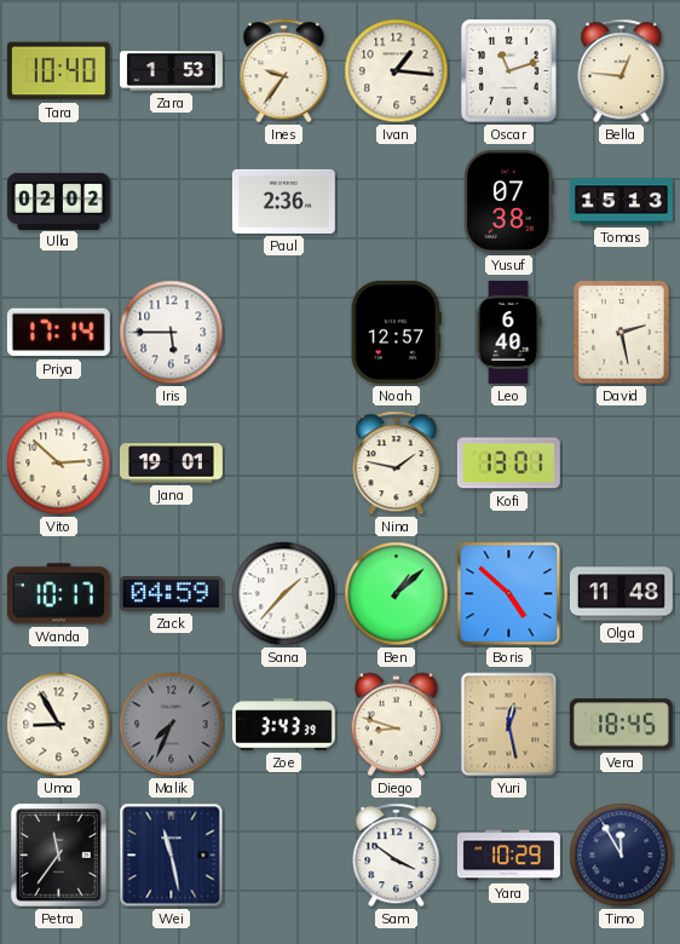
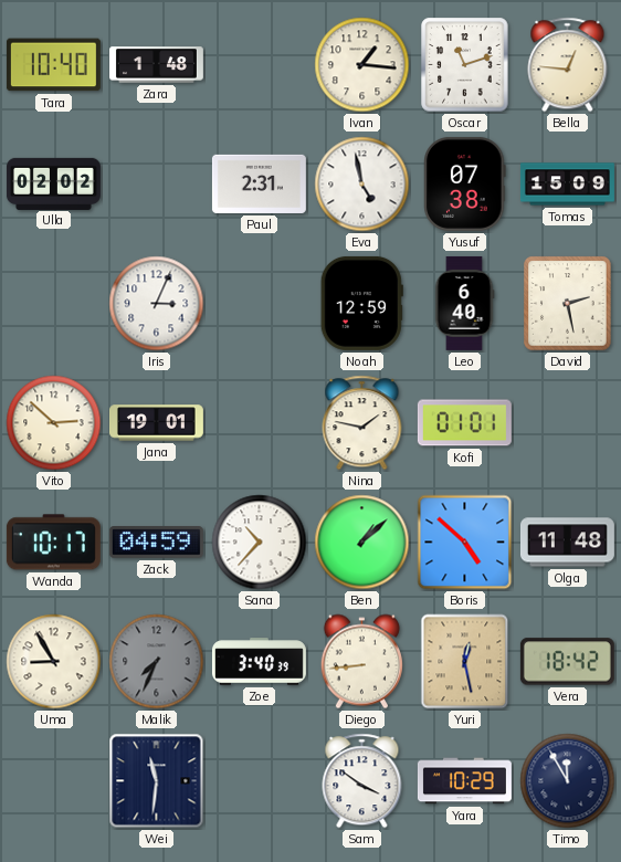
Zara: 1:53 -> 1:48 (156, 65)
Ines: 9:36 -> none (284, 71)
Paul: 2:36 -> 2:31 (259, 183)
Eva: none -> 4:58 (362, 185)
Tomas: 15:13 -> 15:09 (567, 185)
Priya: 17:14 -> none (58, 333)
Iris: 5:45 -> 3:04 (157, 304)
Noah: 12:57 -> 12:59 (361, 303)
Kofi: 13:01 -> 01:01 (464, 423)
Sana: 1:37 -> 10:37 (260, 543)
Zoe: 3:43 -> 3:40 (259, 662)
Diego: 8:48 -> 8:44 (361, 662)
Vera: 18:45 -> 18:42 (567, 662)
Petra: 11:36 -> none (59, 856)
Wei: 11:28 -> 11:31 (157, 781)
